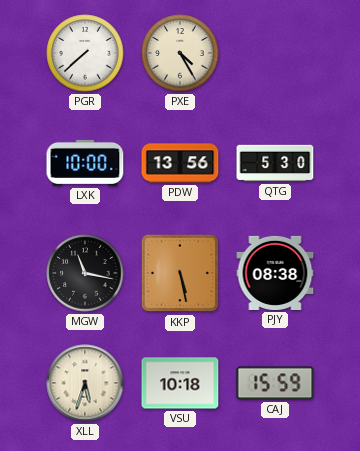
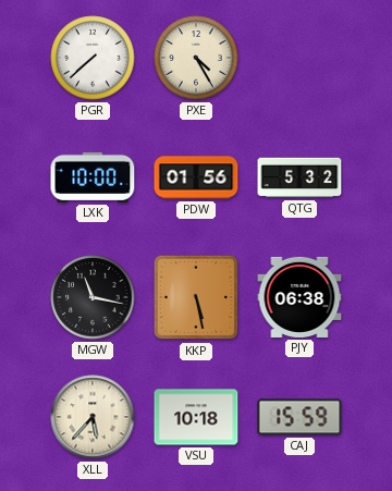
PDW: 13:56 -> 01:56 (196, 177)
QTG: 5:30 -> 5:32 (299, 177)
PJY: 08:38 -> 06:38 (299, 297)
XLL: 5:33 -> 5:37 (93, 417)
